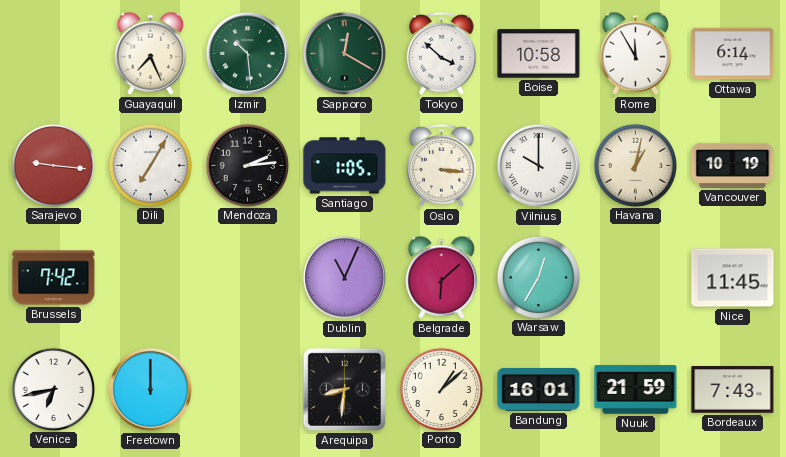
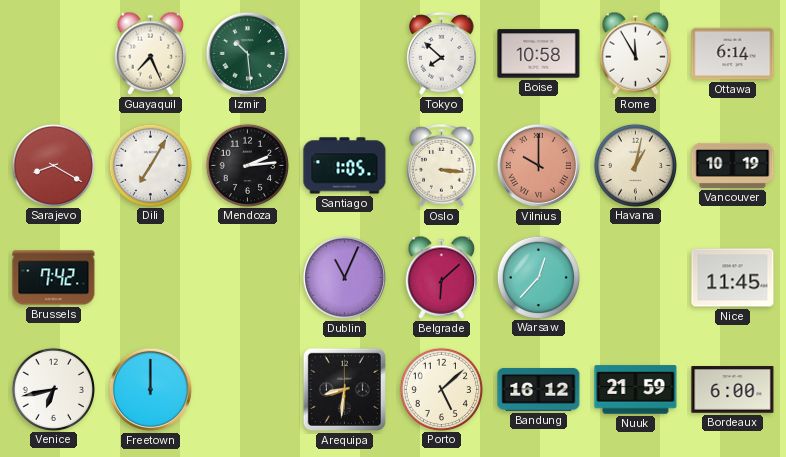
Sapporo: 12:20 -> none (344, 53)
Tokyo: 3:52 -> 7:52 (442, 54)
Sarajevo: 9:16 -> 8:20 (53, 165)
Vilnius dial: white -> salmon (538, 165)
Warsaw: 12:35 -> 12:37 (538, 277)
Porto: 1:08 -> 5:08 (441, 389)
Bandung: 16:01 -> 16:12 (539, 389)
Bordeaux: 7:43 -> 6:00 (733, 390)
